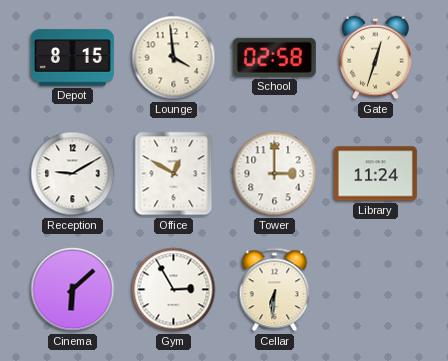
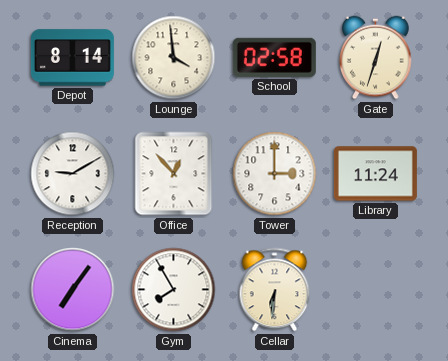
Depot: 8:15 -> 8:14 (72, 58)
Office: 12:50 -> 12:53 (174, 174)
Cinema: 6:08 -> 7:06 (73, 290)
Gym: 2:55 -> 7:55 (174, 290)
